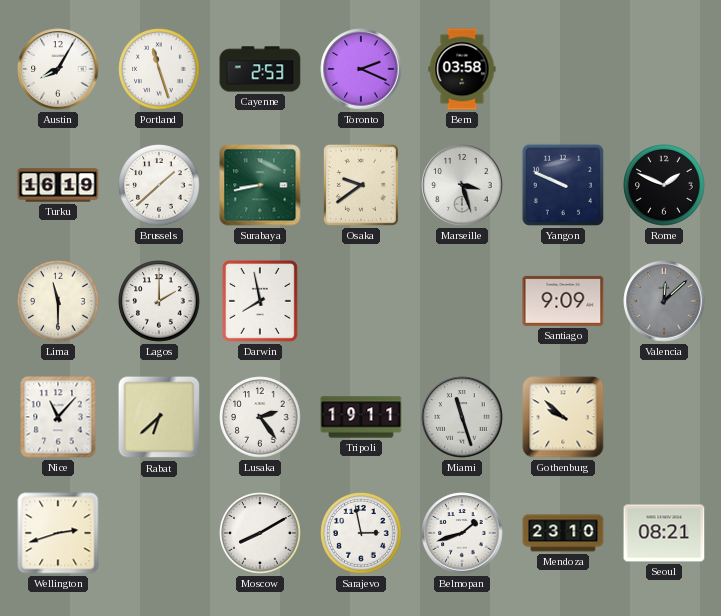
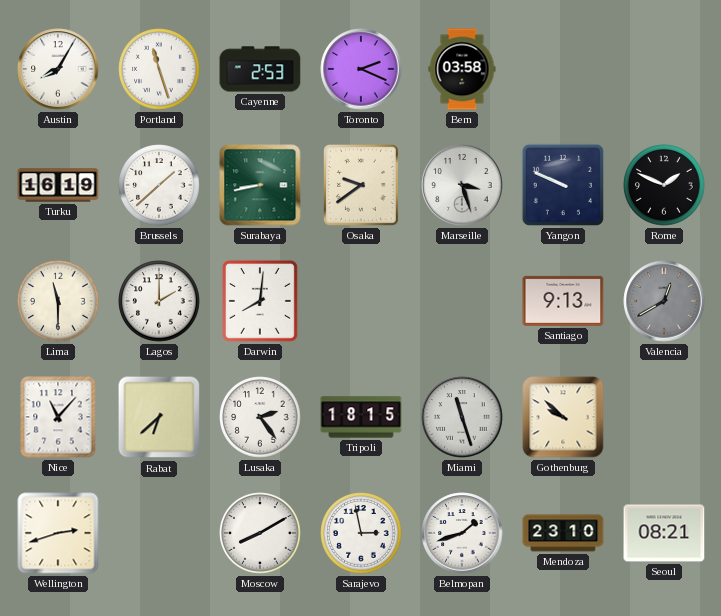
Darwin: 7:58 -> 8:01 (260, 301)
Santiago: 9:09 -> 9:13 (563, 301)
Valencia: 12:08 -> 12:40 (664, 301)
Tripoli: 19:11 -> 18:15 (361, 417)
